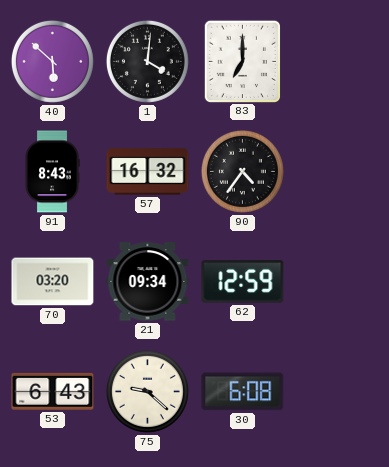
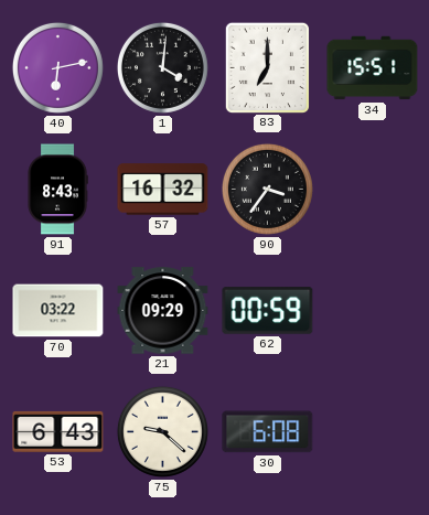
40: 5:52 -> 6:13 (57, 67)
34: none -> 15:51 (373, 68)
90: 4:36 -> 3:36 (267, 189)
70: 03:20 -> 03:22 (58, 311)
21: 09:34 -> 09:29 (163, 311)
62: 12:59 -> 00:59 (268, 311)
